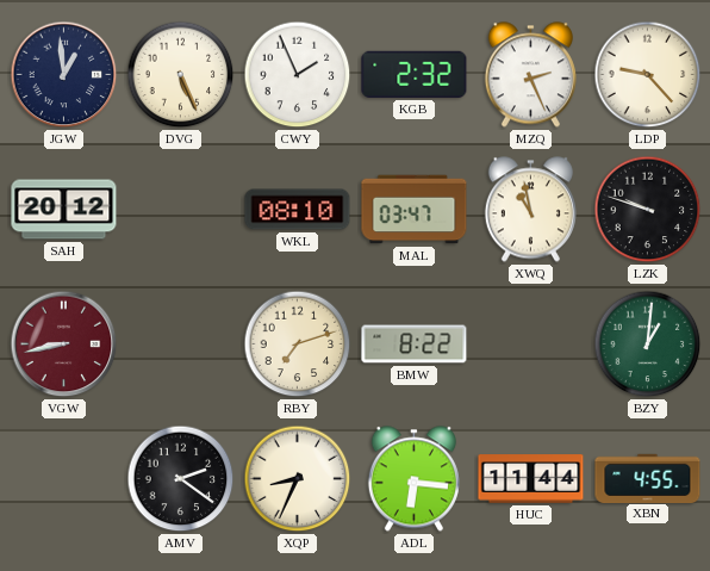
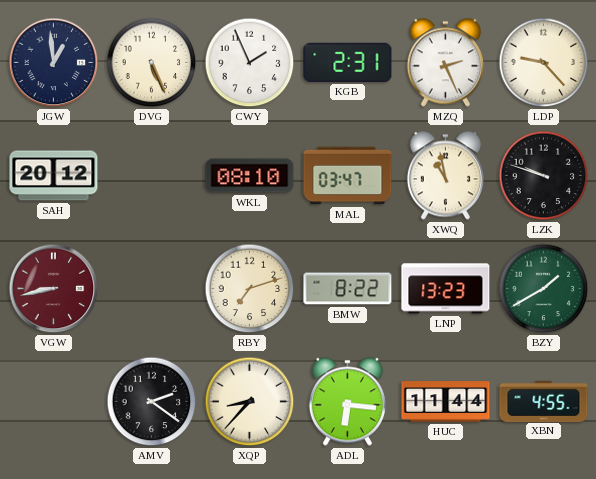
KGB: 2:32 -> 2:31 (348, 62)
LNP: none -> 13:23 (446, 289)
BZY: 1:01 -> 1:40 (544, 289)
XQP: 8:34 -> 8:37 (250, 402)
